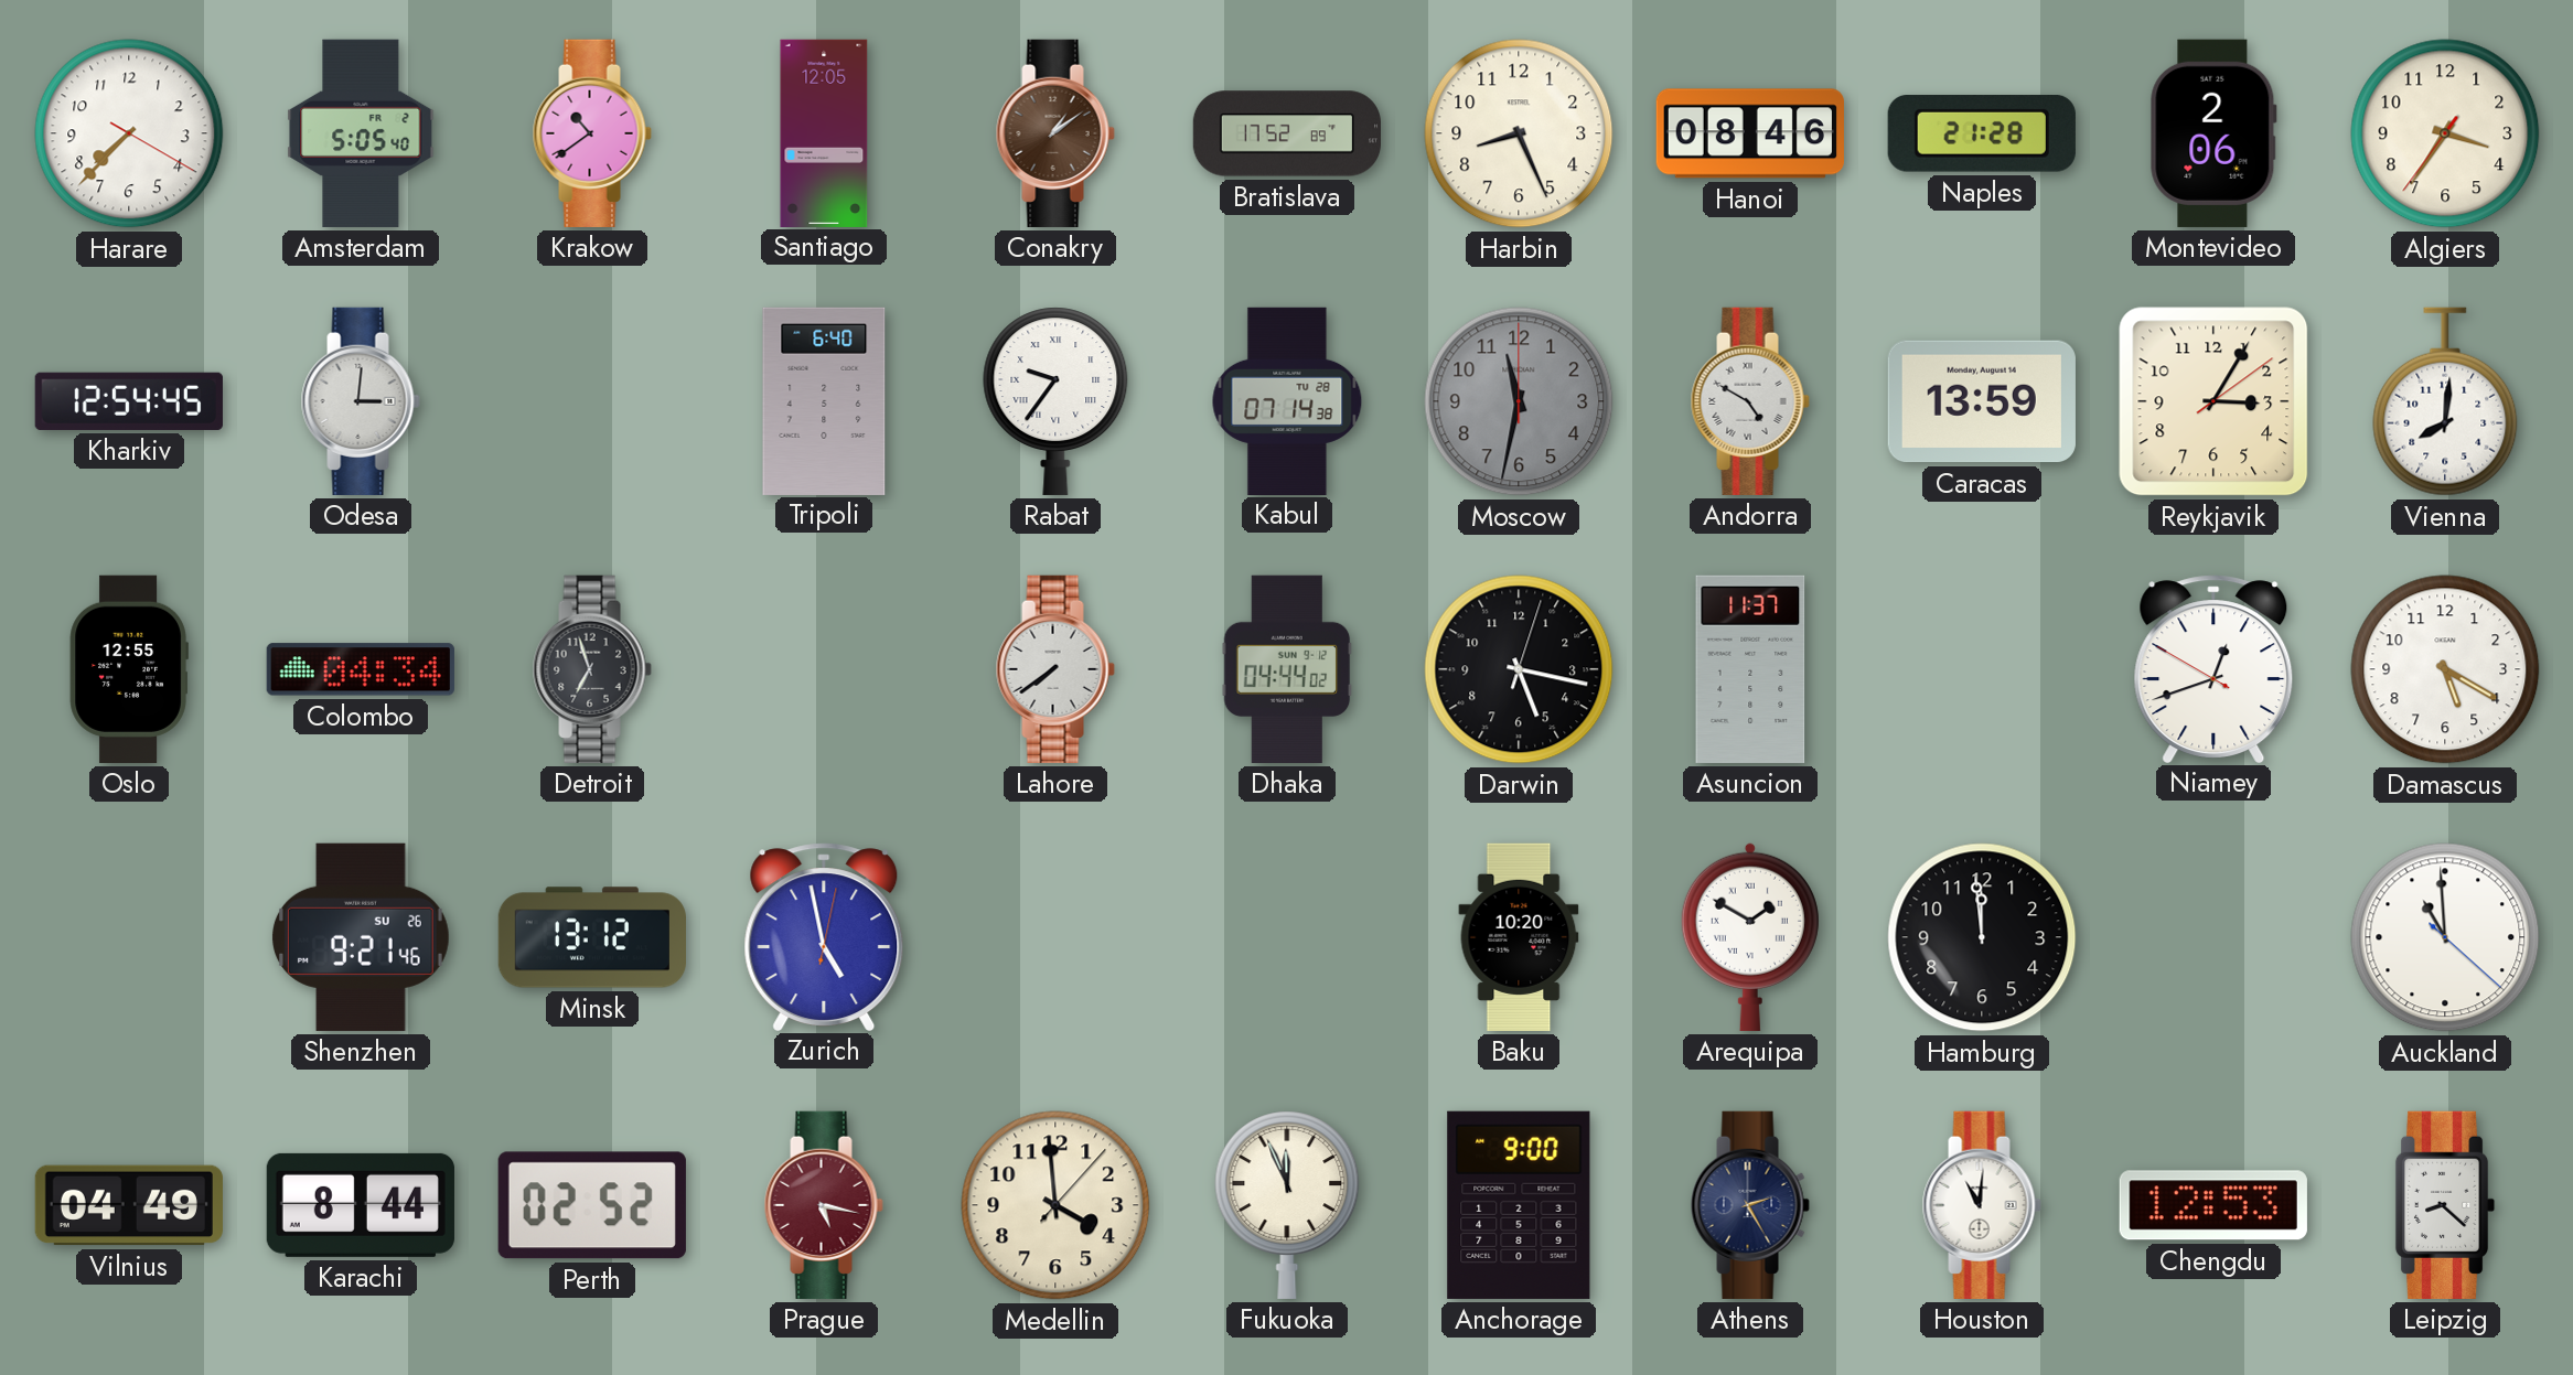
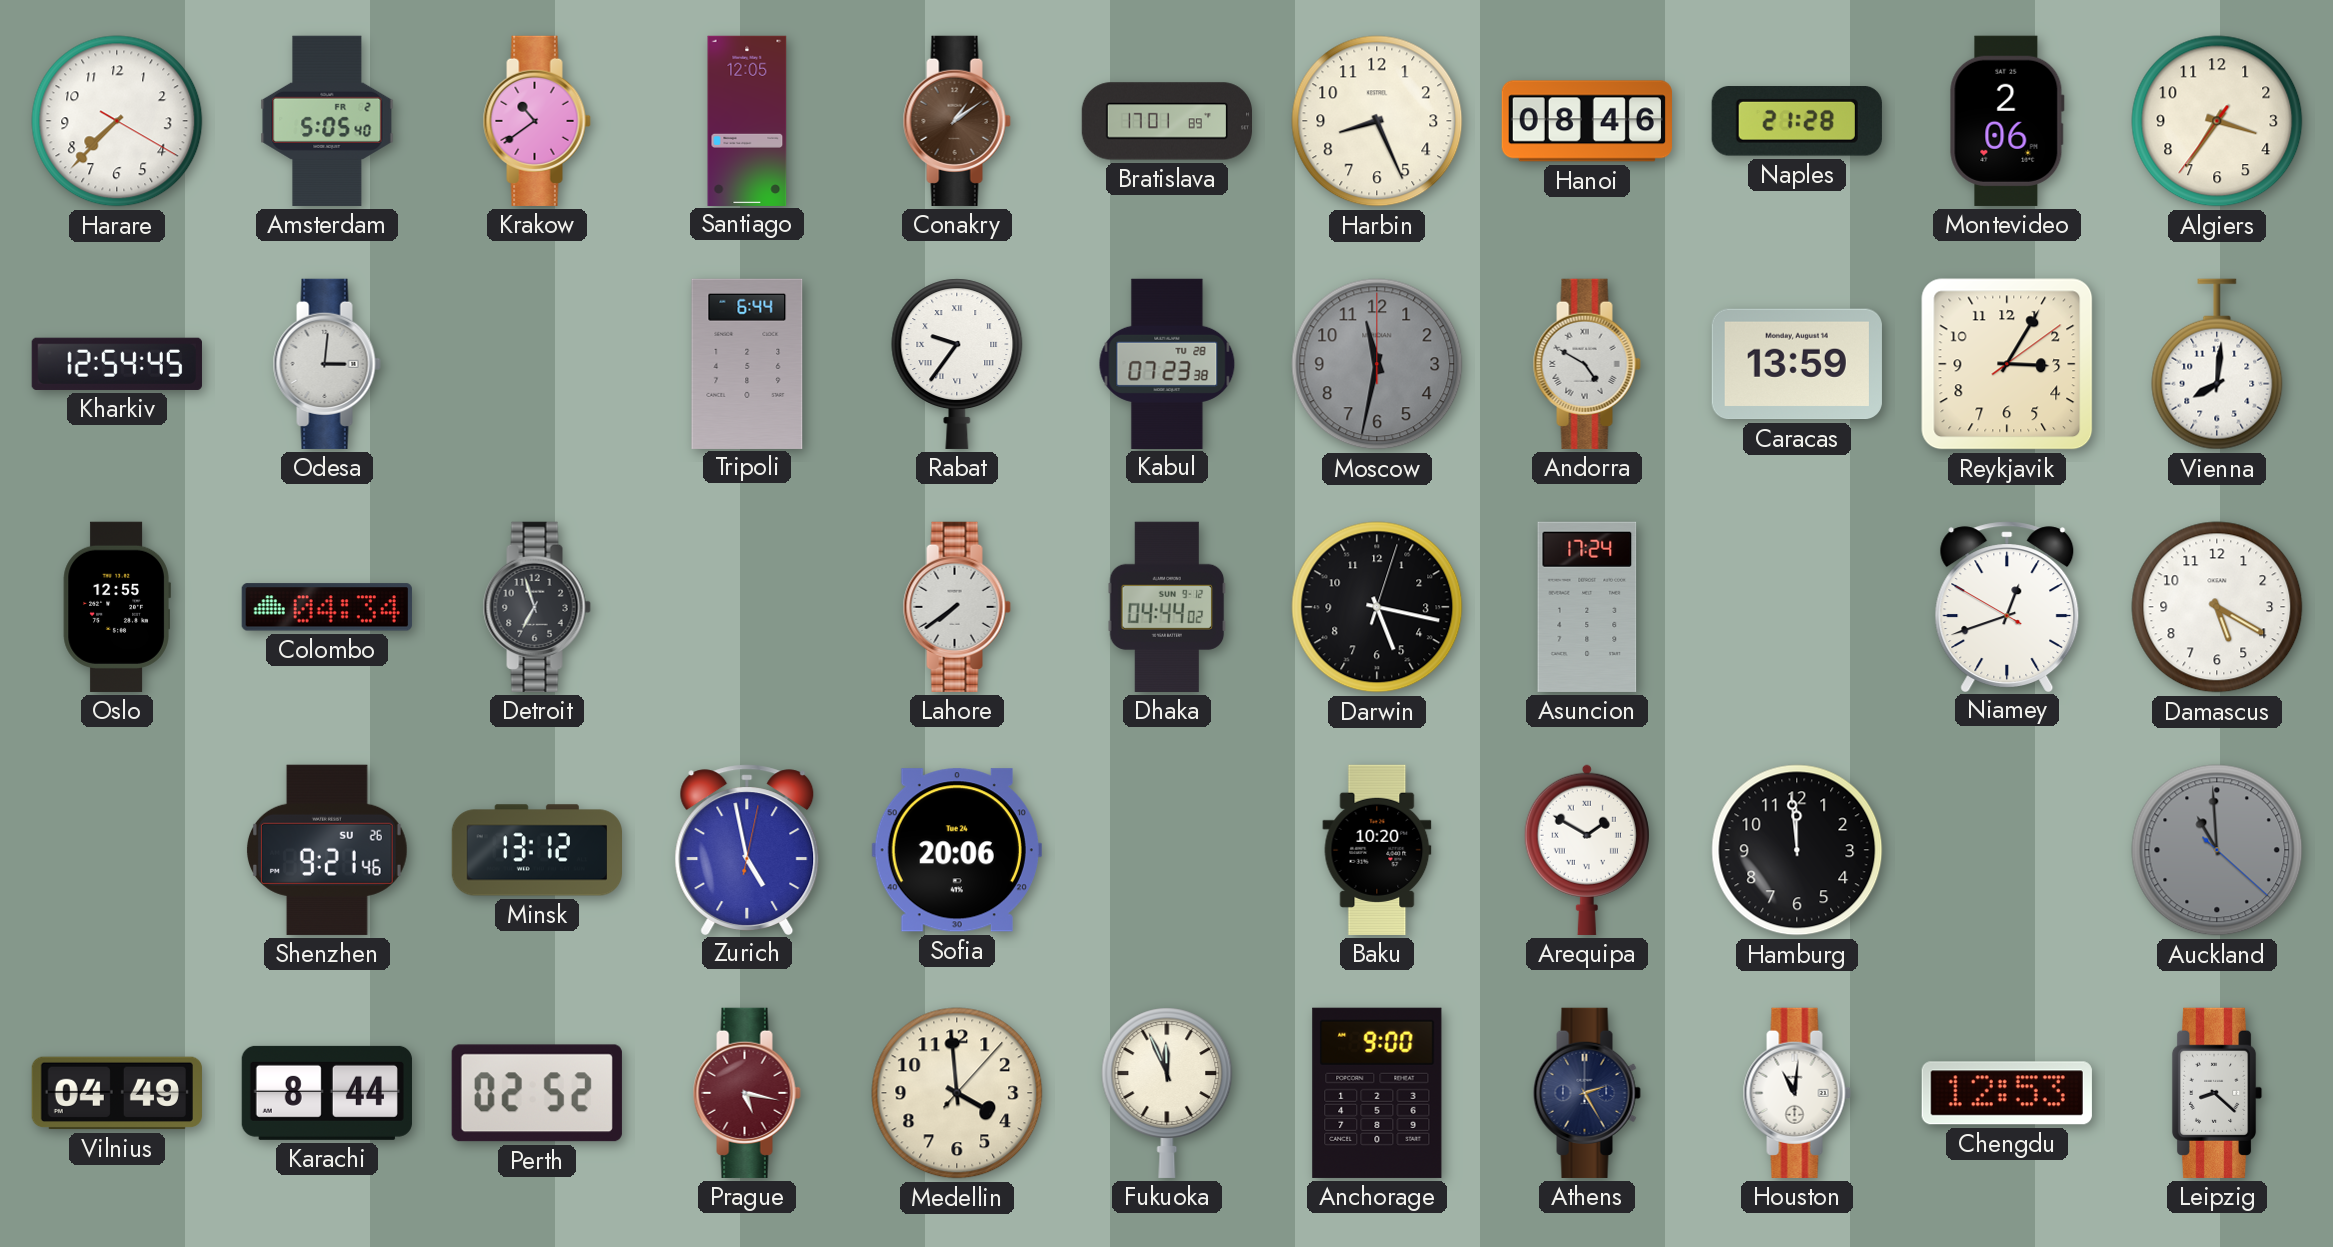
Bratislava: 17:52 -> 17:01 (1166, 121)
Tripoli: 6:40 -> 6:44 (747, 363)
Kabul: 07:14 -> 07:23 (1167, 363)
Asuncion: 11:37 -> 17:24 (1587, 607)
Sofia: none -> 20:06 (957, 850)
Auckland dial: white -> grey (2217, 850)
